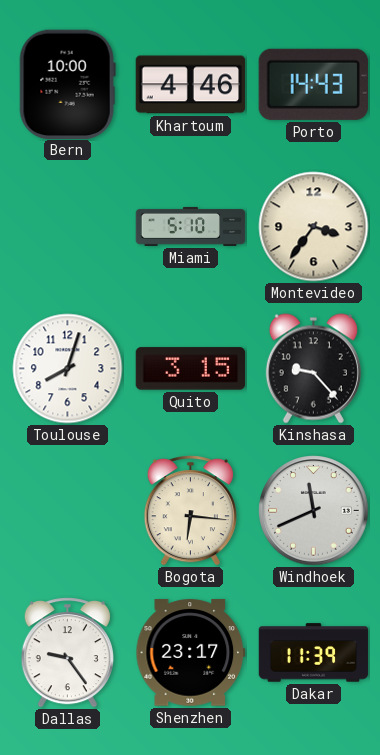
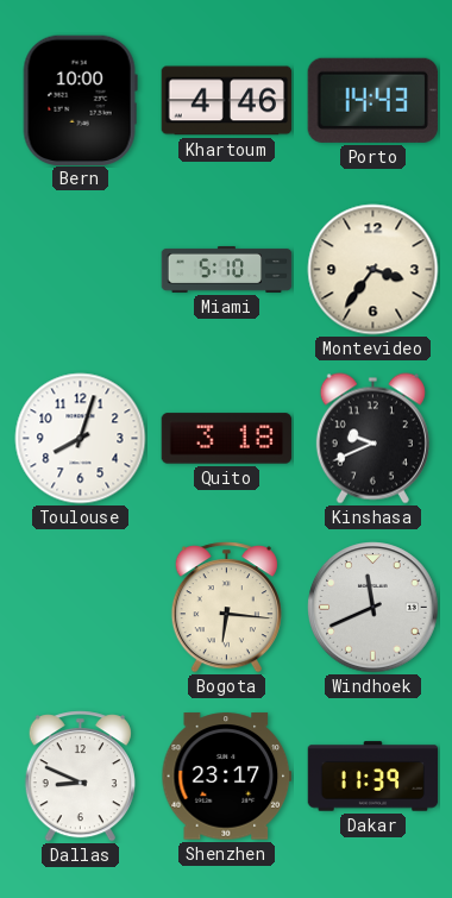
Quito: 3:15 -> 3:18 (227, 439)
Kinshasa: 9:23 -> 9:41 (372, 439)
Dallas: 9:24 -> 8:49 (80, 777)
